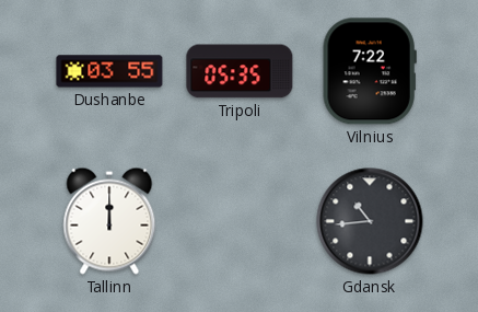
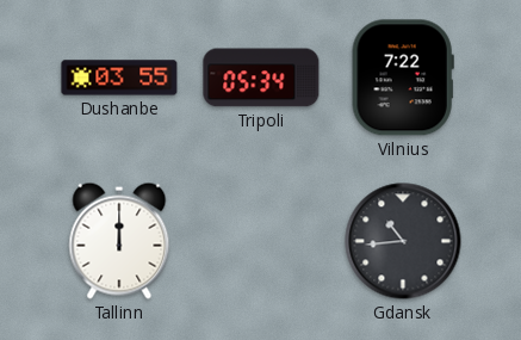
Tripoli: 05:35 -> 05:34 (261, 78)
